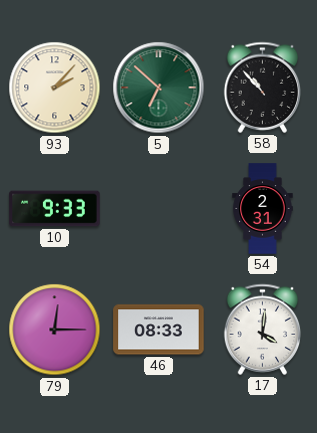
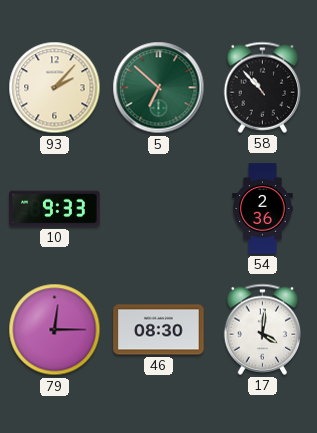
54: 2:31 -> 2:36 (263, 209)
46: 08:33 -> 08:30 (159, 330)
